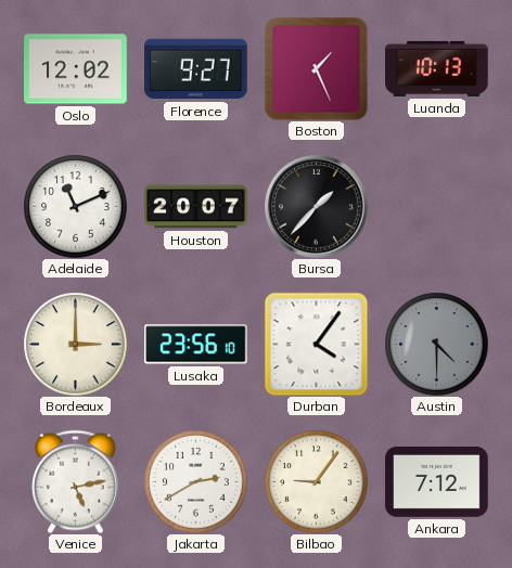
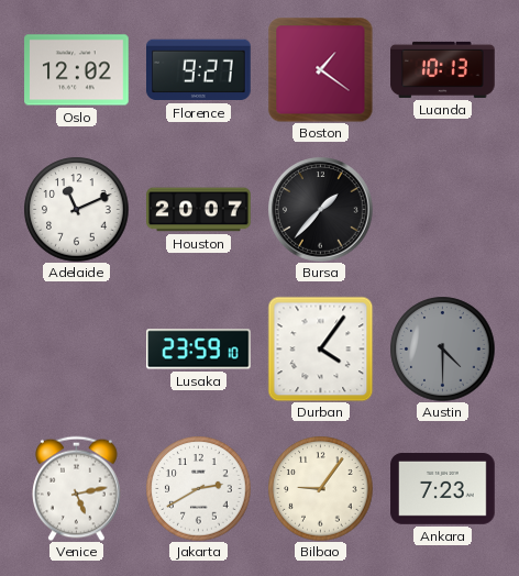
Boston: 1:26 -> 1:21 (320, 69)
Bordeaux: 3:00 -> none (75, 344)
Lusaka: 23:56 -> 23:59 (199, 350)
Ankara: 7:12 -> 7:23 (443, 488)
